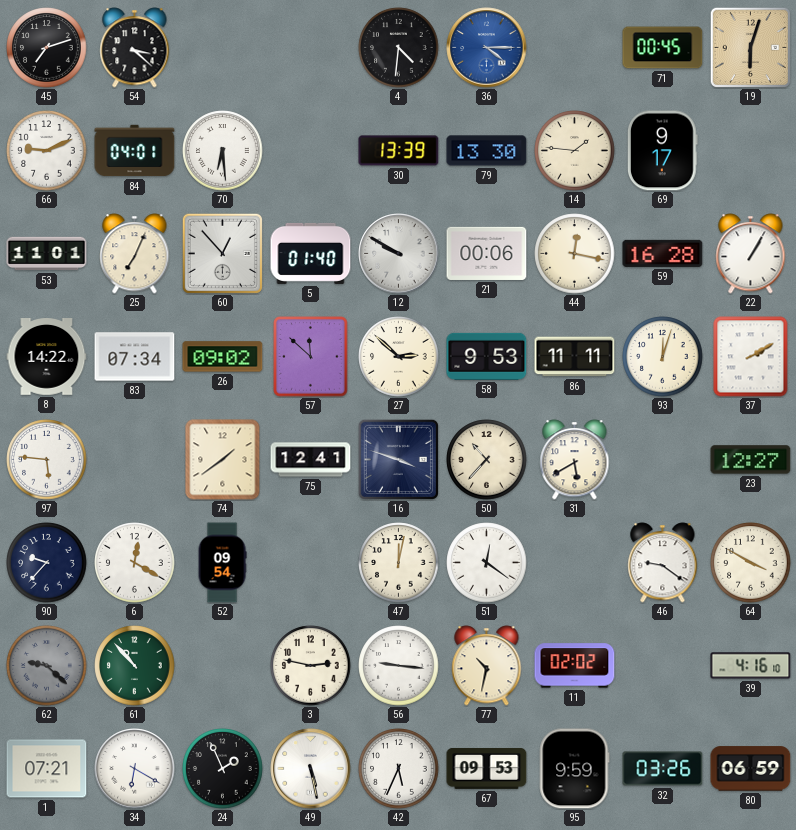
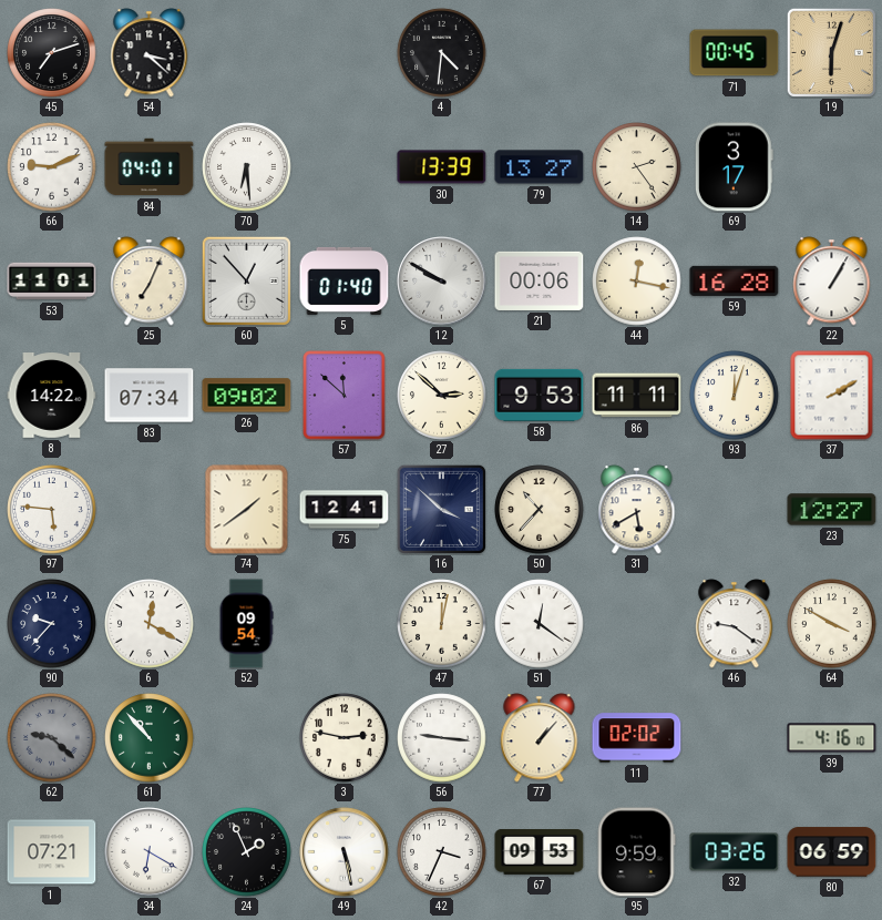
36: 4:15 -> none (487, 48)
79: 13:30 -> 13:27 (540, 167)
14: 1:46 -> 2:24 (637, 167)
69: 9:17 -> 3:17 (734, 167)
16: 3:48 -> 3:52 (441, 509)
77: 10:32 -> 1:07 (540, 738)
42: 5:34 -> 3:34 (442, 852)
